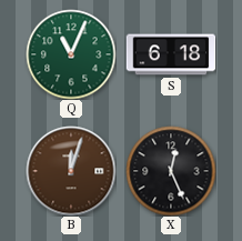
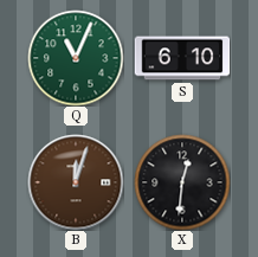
S: 6:18 -> 6:10 (182, 58)
X: 12:26 -> 12:31 (182, 182)
